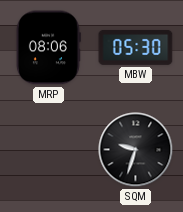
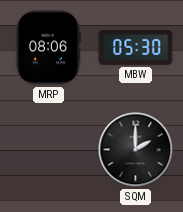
SQM: 9:33 -> 2:00 (136, 150)
